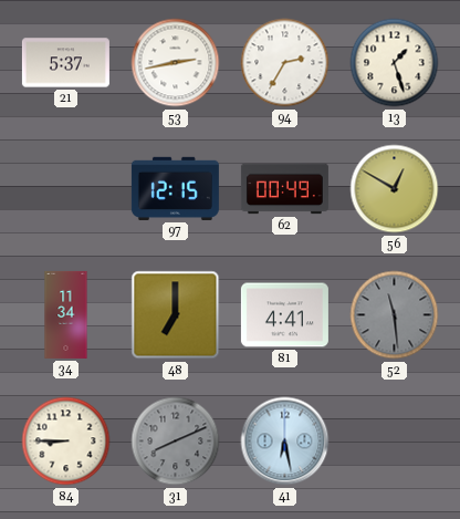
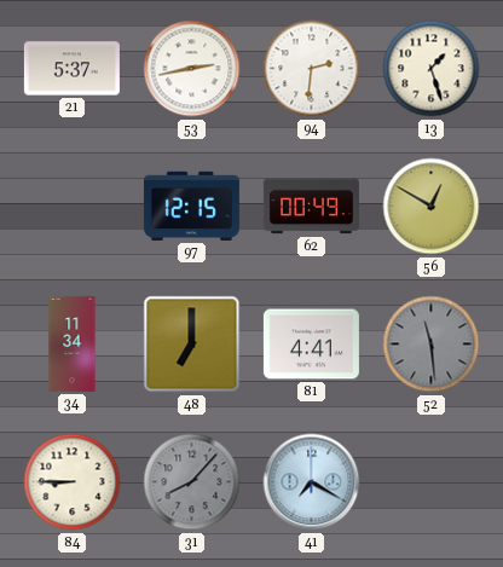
94: 2:35 -> 2:31 (312, 69)
31: 8:11 -> 8:07 (192, 482)
41: 6:28 -> 7:20 (312, 482)
